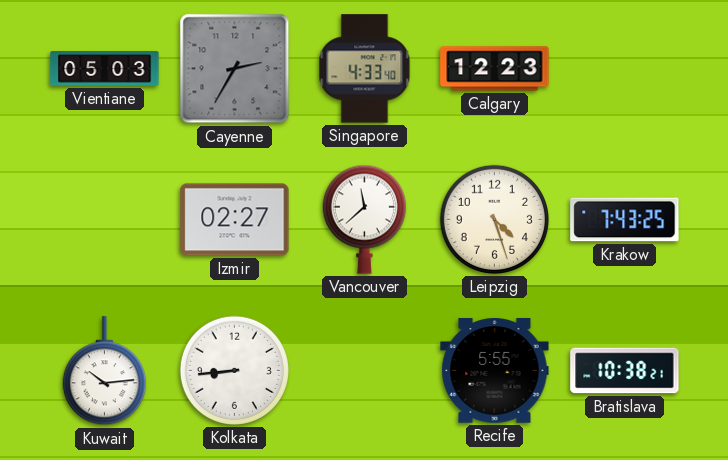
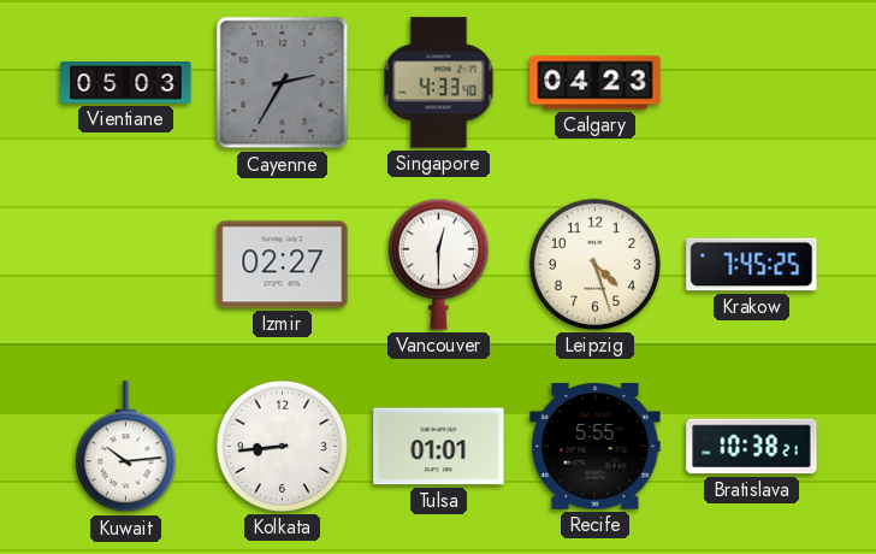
Calgary: 12:23 -> 04:23 (596, 83)
Vancouver: 11:38 -> 12:30 (438, 264)
Krakow: 7:43 -> 7:45 (752, 265)
Tulsa: none -> 01:01 (439, 447)
